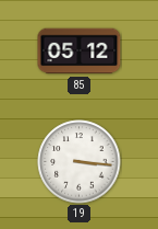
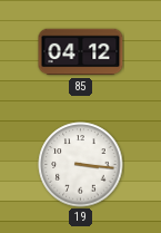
85: 05:12 -> 04:12 (81, 52)
